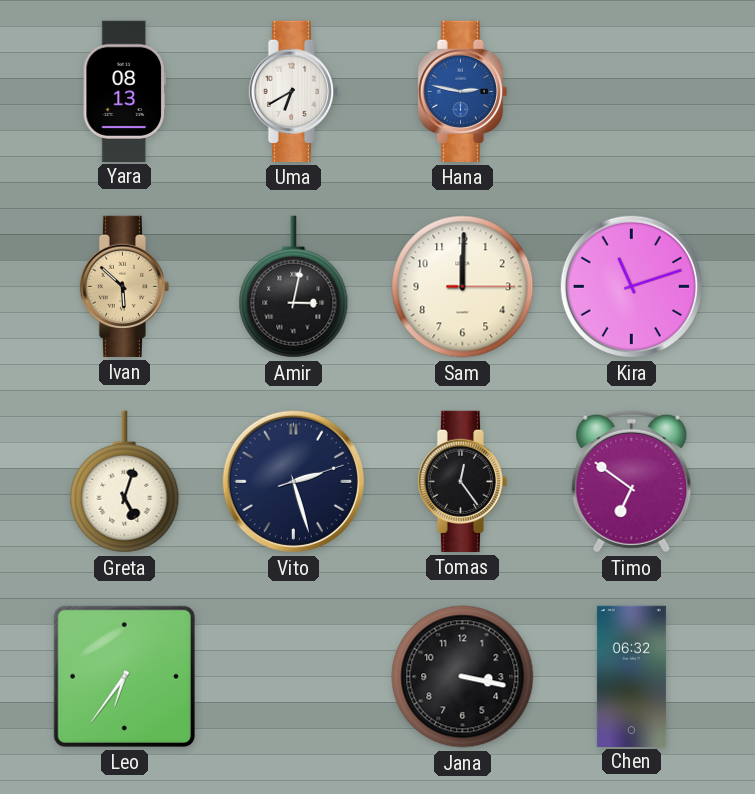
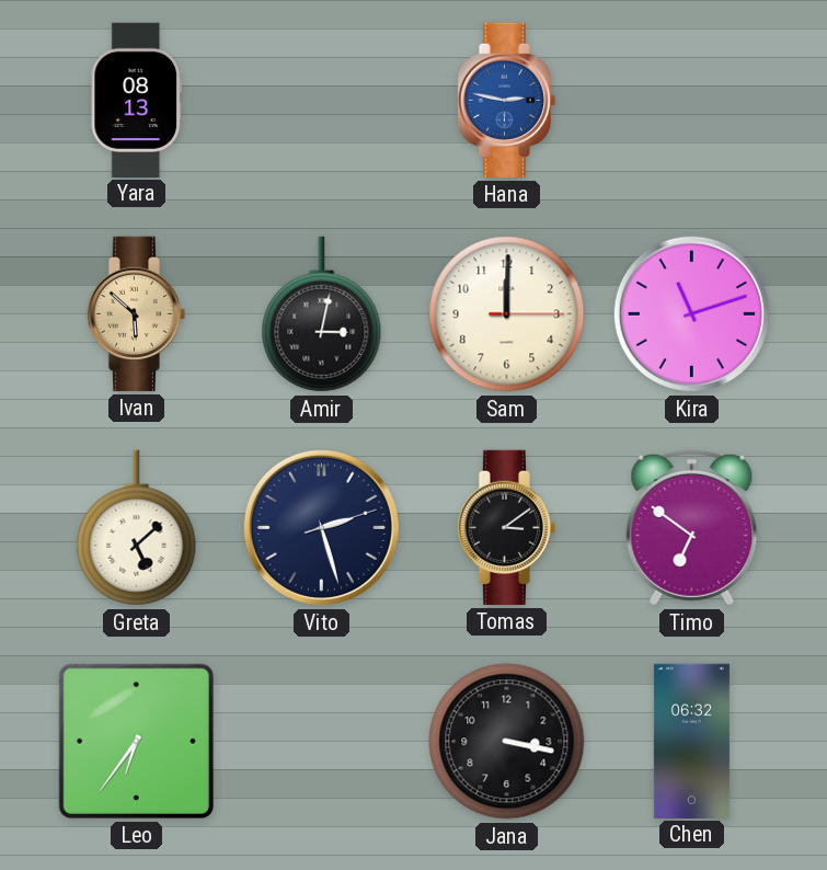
Uma: 6:40 -> none (293, 91)
Greta: 5:03 -> 5:08 (137, 528)
Tomas: 12:24 -> 3:09 (506, 527)
